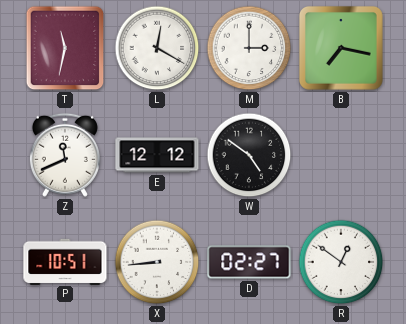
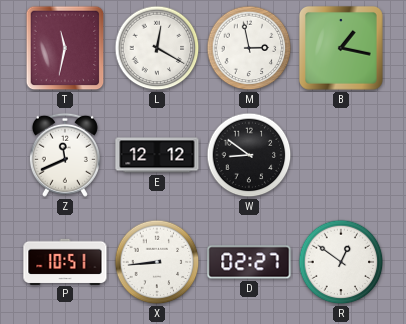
M: 3:00 -> 2:58 (249, 48)
B: 7:17 -> 1:17 (341, 48)
W: 4:51 -> 8:51 (249, 155)
